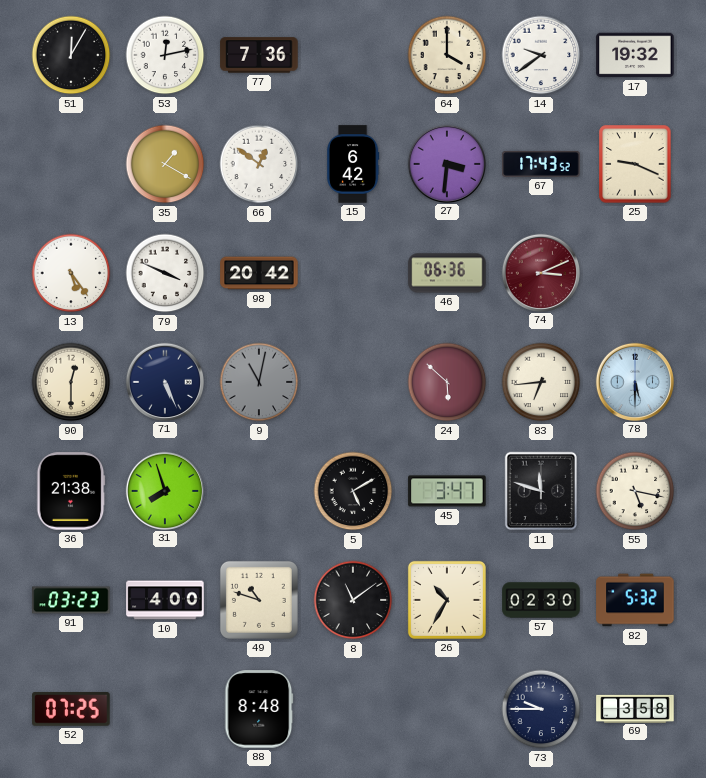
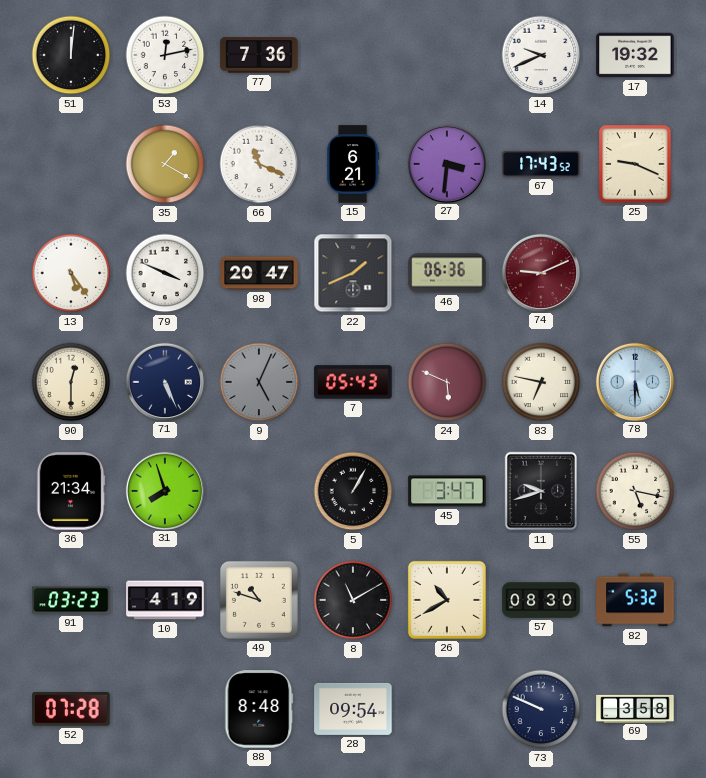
51: 12:05 -> 12:01 (71, 55)
64: 4:00 -> none (447, 55)
14: 9:39 -> 9:41 (541, 55)
66: 12:51 -> 11:19 (259, 164)
15: 6:42 -> 6:21 (353, 164)
98: 20:42 -> 20:47 (259, 273)
22: none -> 1:41 (353, 273)
74: 3:11 -> 9:11 (540, 272)
9: 11:02 -> 5:04 (259, 382)
7: none -> 05:43 (353, 382)
24: 5:52 -> 5:49 (447, 382)
83: 6:44 -> 6:47 (541, 382)
36: 21:38 -> 21:34 (71, 491)
5: 5:10 -> 1:05 (353, 491)
11: 11:48 -> 9:42 (541, 491)
10: 4:00 -> 4:19 (165, 600)
8: 11:09 -> 11:10 (353, 600)
26: 10:35 -> 10:40 (447, 600)
57: 02:30 -> 08:30 (541, 600)
52: 07:25 -> 07:28 (71, 709)
28: none -> 09:54 (353, 709)
73: 9:45 -> 9:49 (541, 709)
